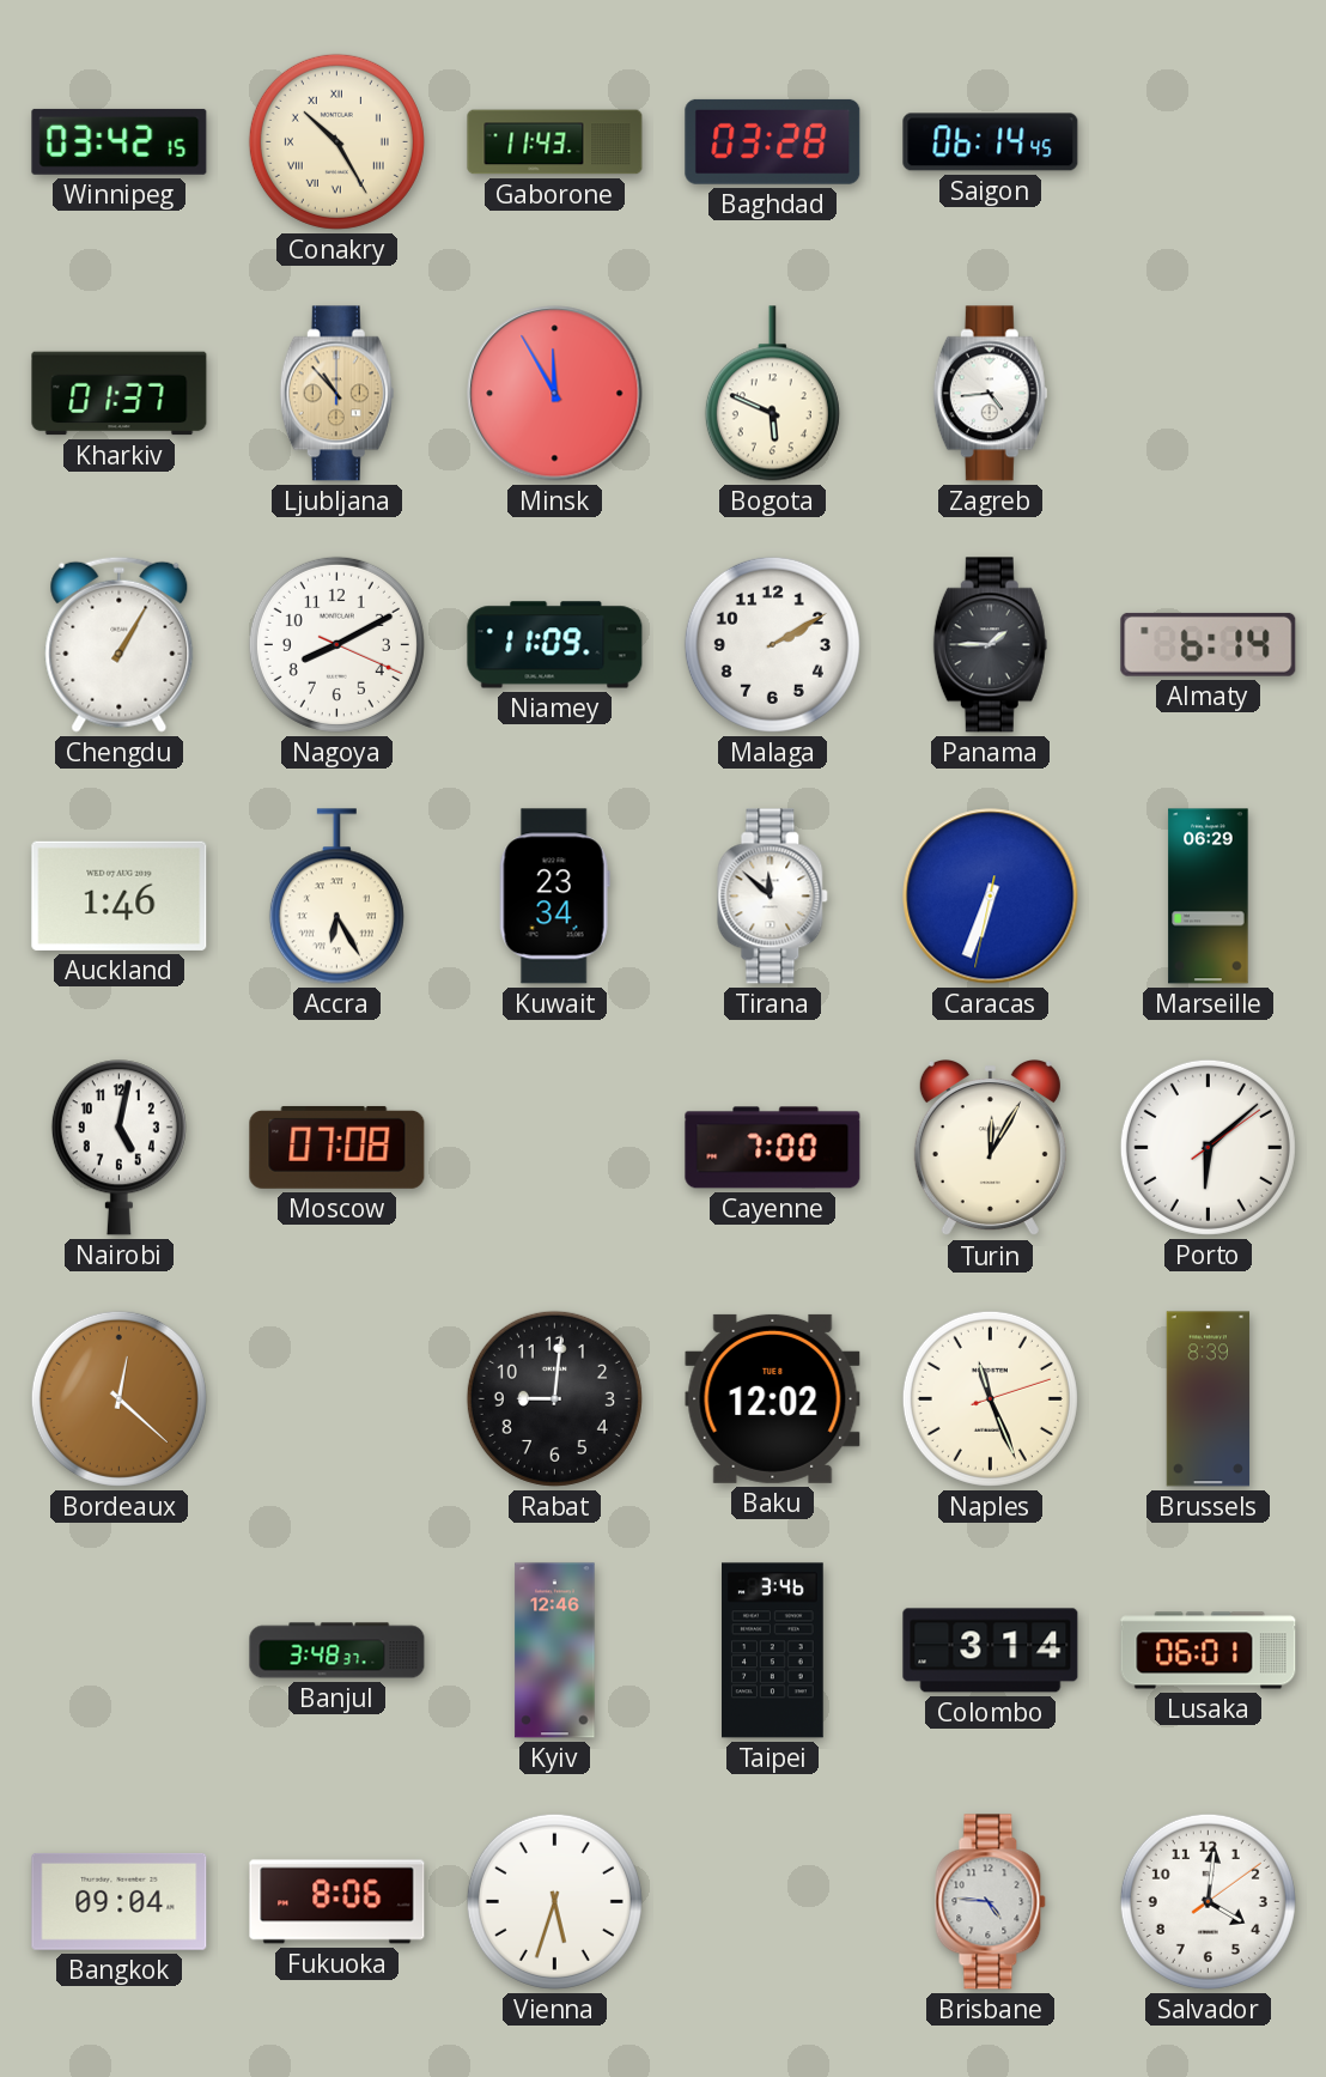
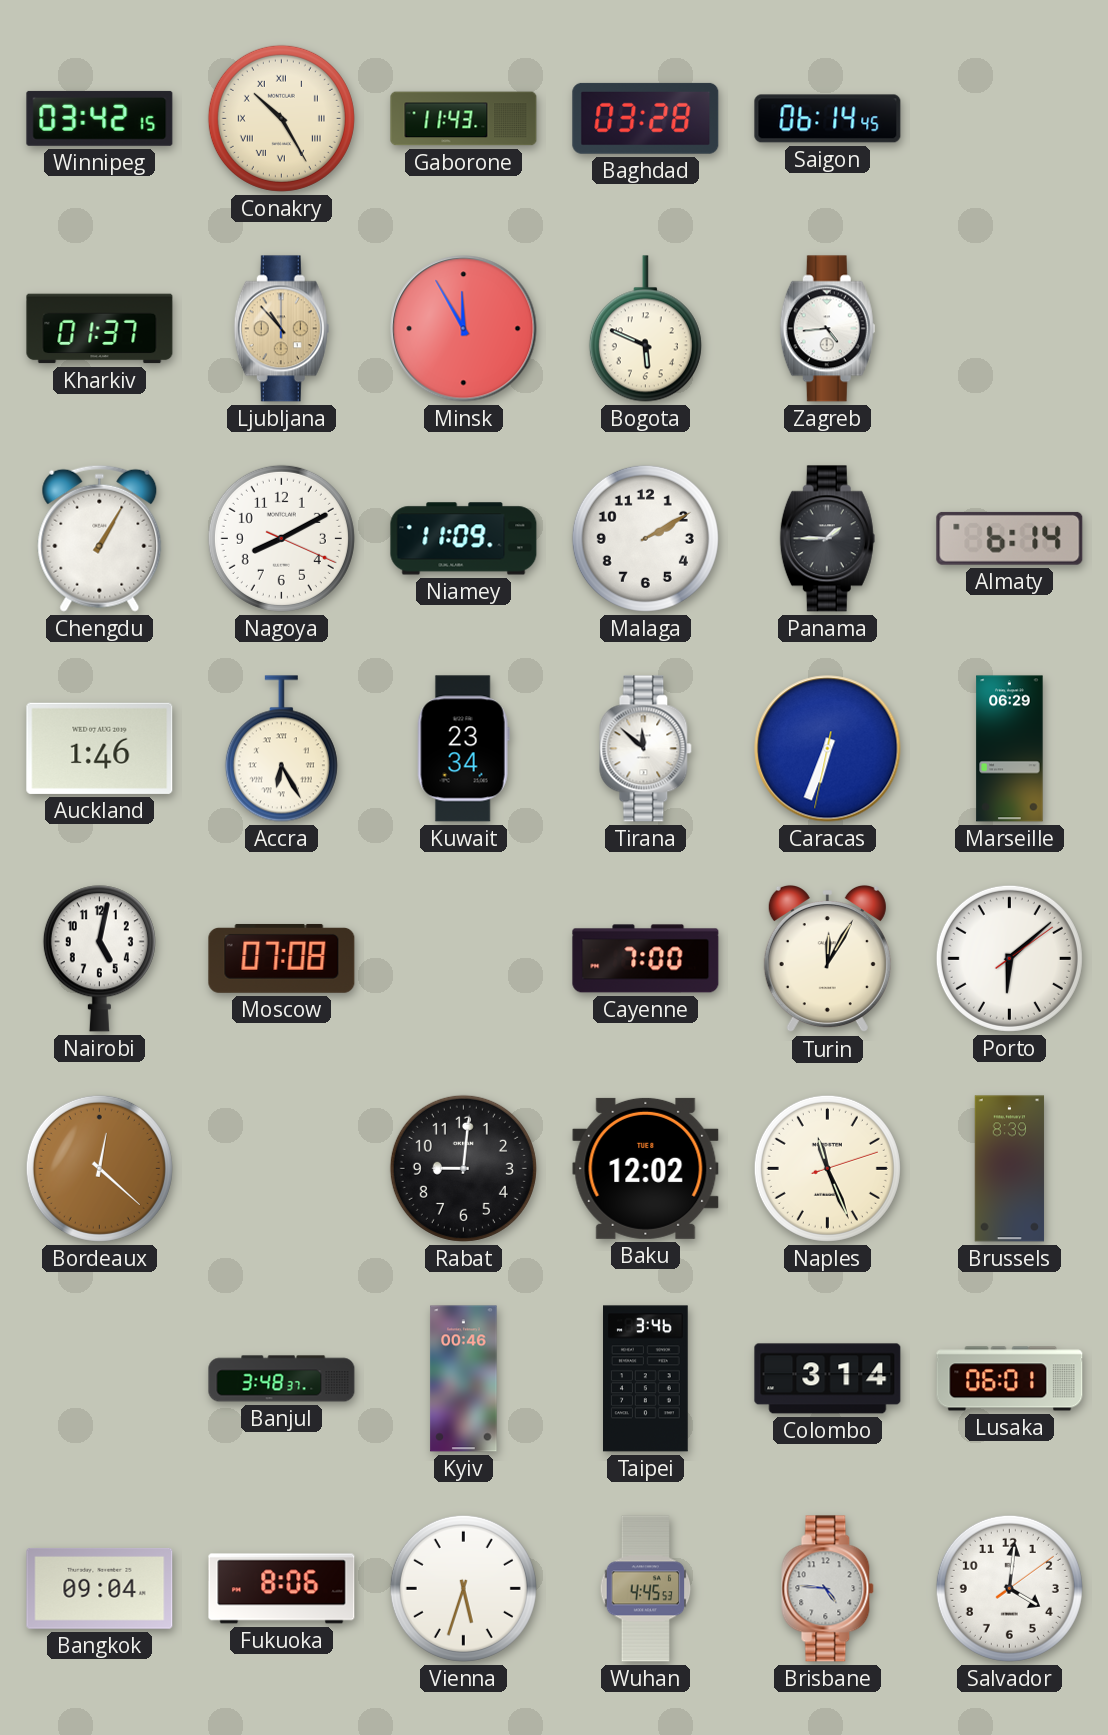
Kyiv: 12:46 -> 00:46 (464, 1379)
Wuhan: none -> 4:45 (646, 1589)
